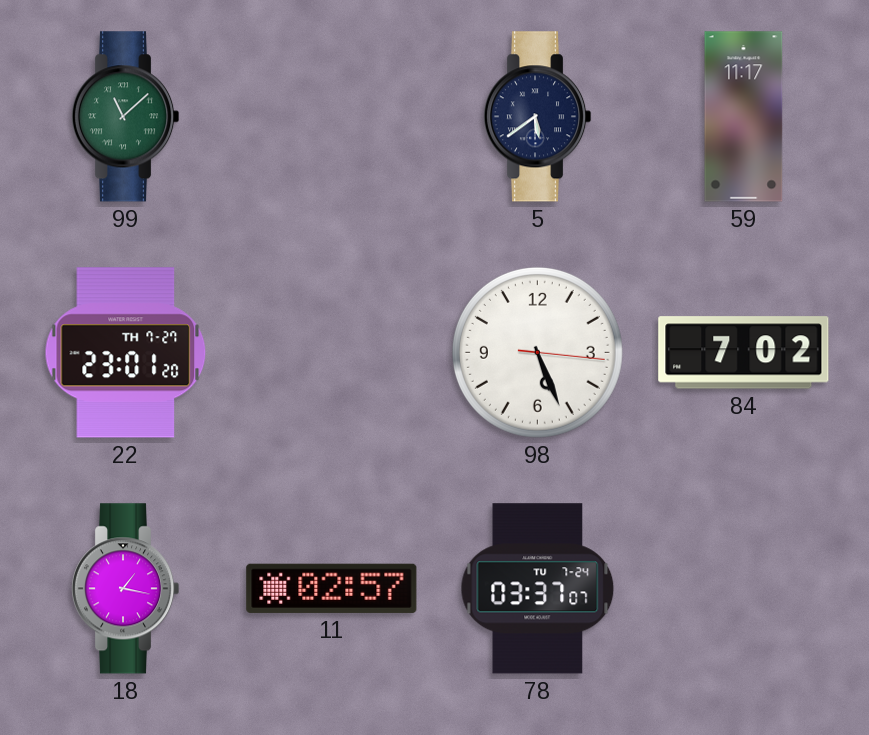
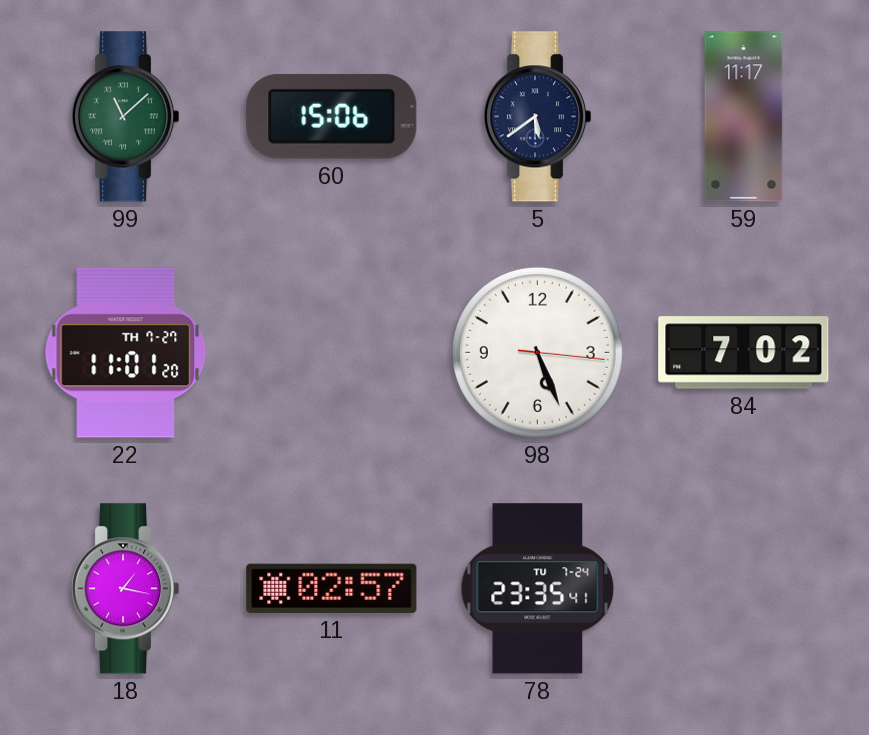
60: none -> 15:06 (332, 116)
22: 23:01 -> 11:01 (126, 353)
78: 03:37 -> 23:35 (538, 589)
